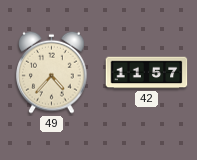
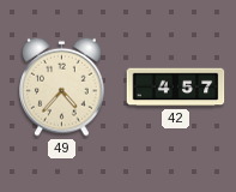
42: 11:57 -> 4:57 (176, 88)
